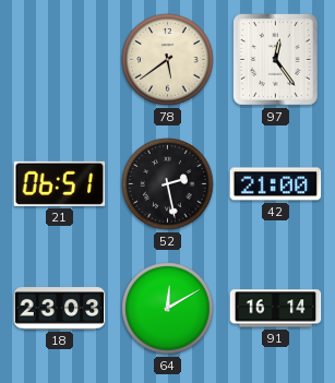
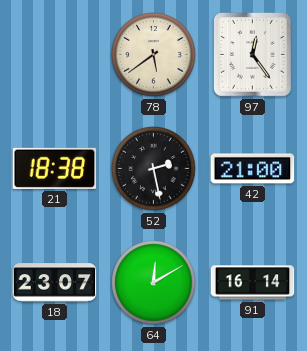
21: 06:51 -> 18:38 (55, 168)
18: 23:03 -> 23:07 (55, 283)
